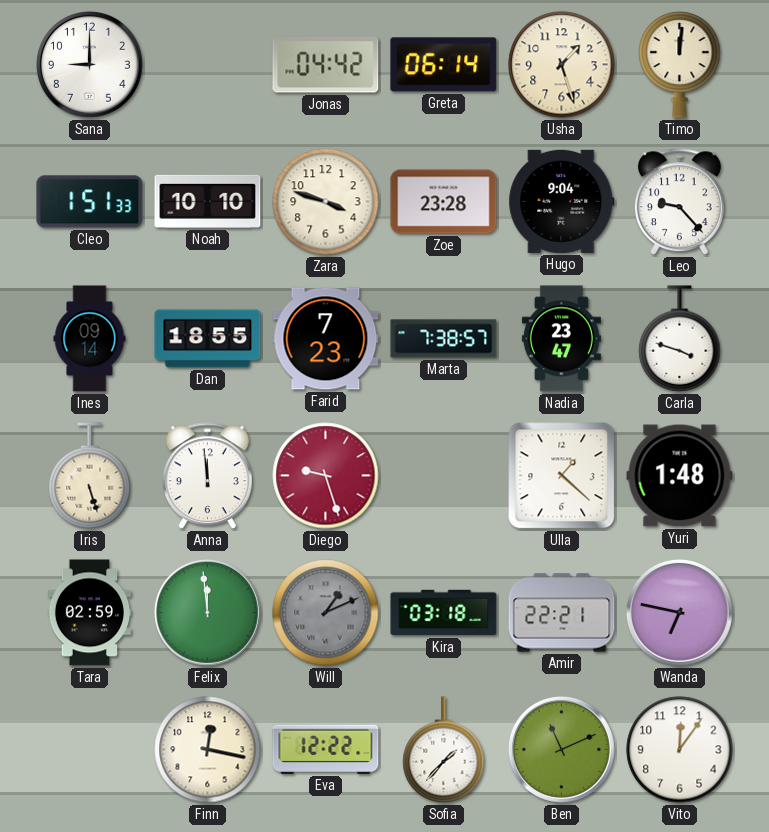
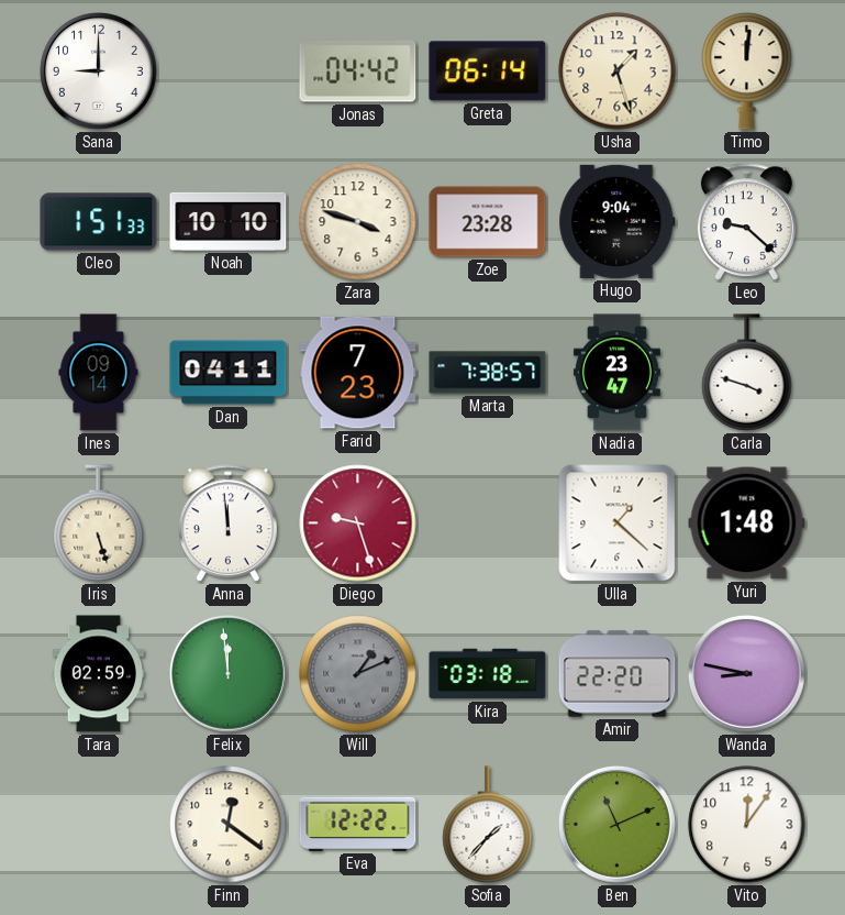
Leo: 9:23 -> 9:22 (746, 222)
Dan: 18:55 -> 04:11 (229, 373)
Amir: 22:21 -> 22:20 (618, 674)
Wanda: 6:47 -> 8:47 (747, 674)
Finn: 12:17 -> 12:21 (229, 825)
